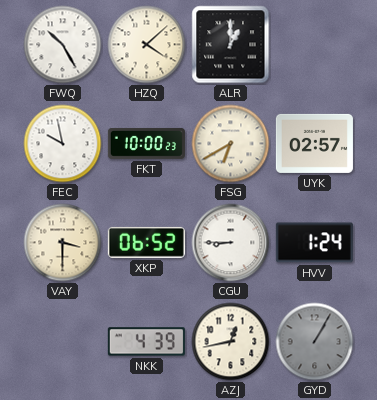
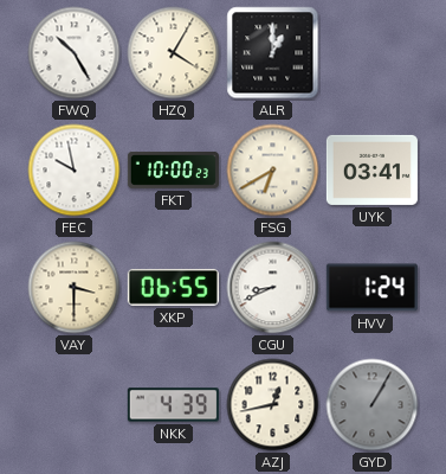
HZQ: 4:08 -> 4:05 (174, 53)
UYK: 02:57 -> 03:41 (371, 169)
XKP: 06:52 -> 06:55 (173, 287)
CGU: 8:45 -> 8:41 (273, 288)
